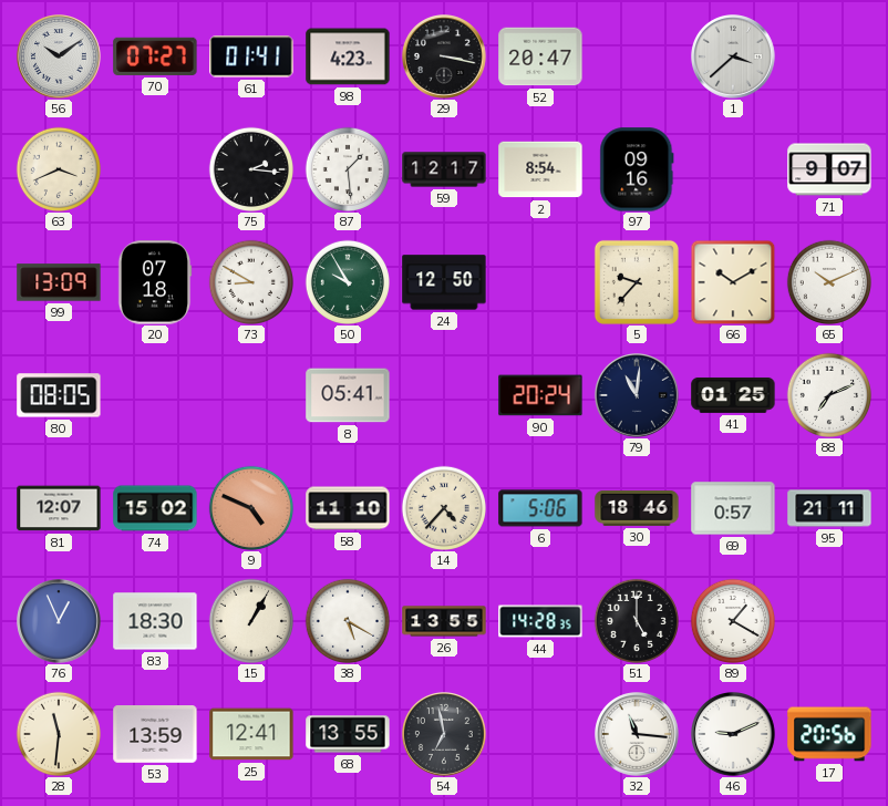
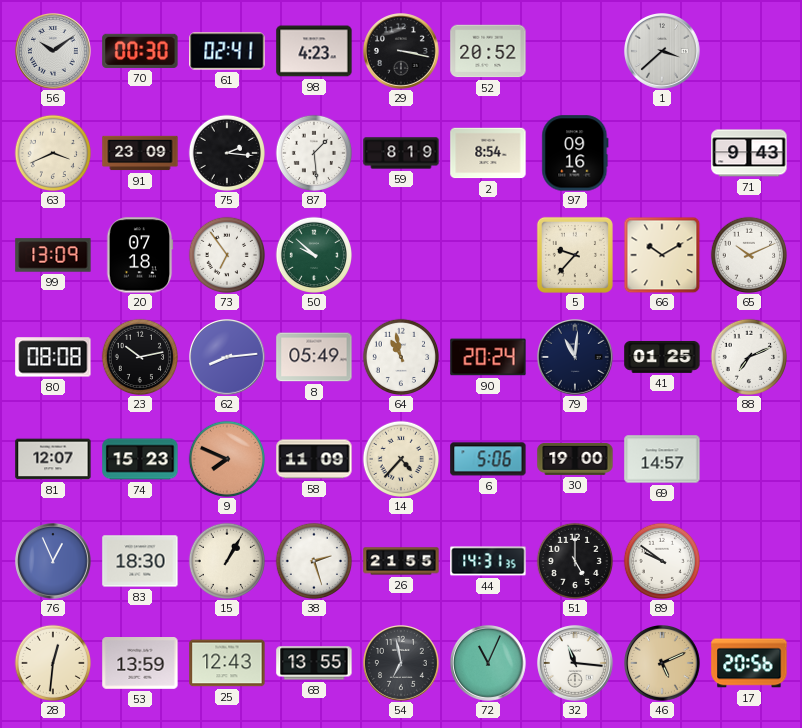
70: 07:27 -> 00:30 (140, 51)
61: 01:41 -> 02:41 (227, 51)
52: 20:47 -> 20:52 (488, 51)
91: none -> 23:09 (140, 153)
59: 12:17 -> 8:19 (401, 153)
71: 9:07 -> 9:43 (749, 153)
73: 8:50 -> 6:54 (226, 254)
50: 9:55 -> 9:52 (313, 254)
24: 12:50 -> none (444, 282)
80: 08:05 -> 08:08 (53, 357)
23: none -> 10:13 (139, 356)
62: none -> 8:14 (228, 358)
8: 05:41 -> 05:49 (314, 357)
64: none -> 10:58 (400, 356)
74: 15:02 -> 15:23 (140, 459)
9: 4:49 -> 7:49 (226, 458)
58: 11:10 -> 11:09 (314, 459)
30: 18:46 -> 19:00 (575, 459)
69: 0:57 -> 14:57 (662, 459)
95: 21:11 -> none (829, 508)
38: 5:20 -> 2:27 (313, 560)
26: 13:55 -> 21:55 (401, 561)
44: 14:28 -> 14:31 (488, 561)
89: 1:20 -> 9:51 (661, 560)
28: 11:31 -> 12:31 (52, 662)
25: 12:41 -> 12:43 (227, 663)
72: none -> 11:04 (489, 664)
46: 9:11 -> 5:11 (663, 664)
46 dial: white -> champagne (663, 664)
